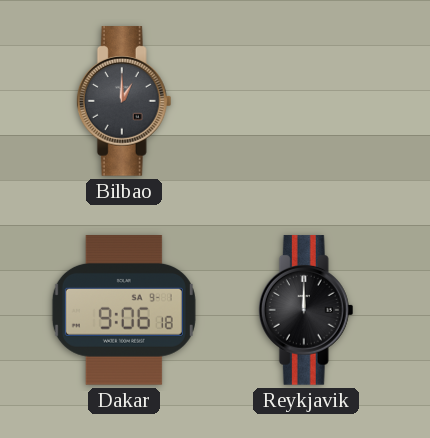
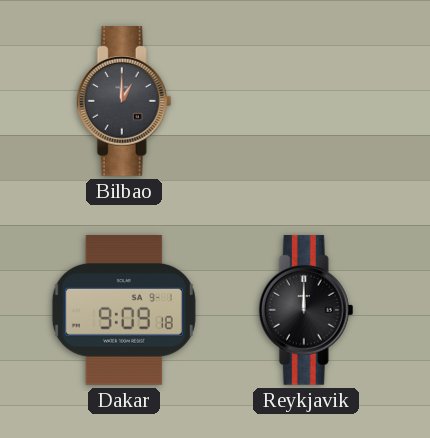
Dakar: 9:06 -> 9:09 (124, 311)
